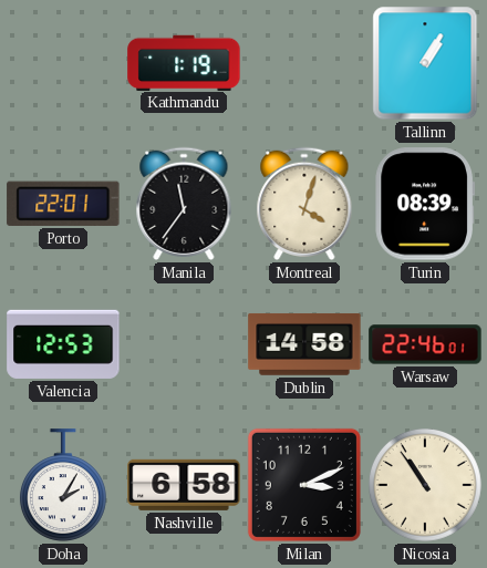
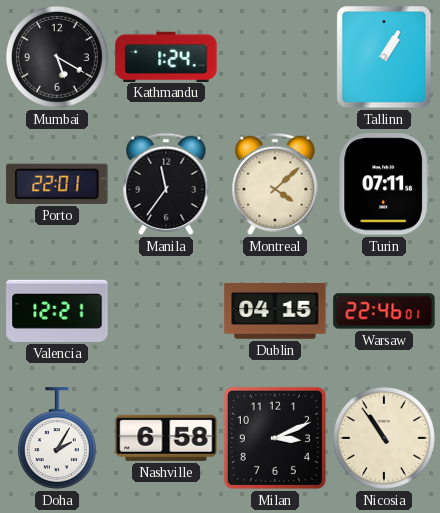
Mumbai: none -> 5:20 (58, 58)
Kathmandu: 1:19 -> 1:24 (166, 56)
Montreal: 4:03 -> 4:08 (275, 184)
Turin: 08:39 -> 07:11 (383, 184)
Valencia: 12:53 -> 12:21 (57, 311)
Dublin: 14:58 -> 04:15 (275, 311)
